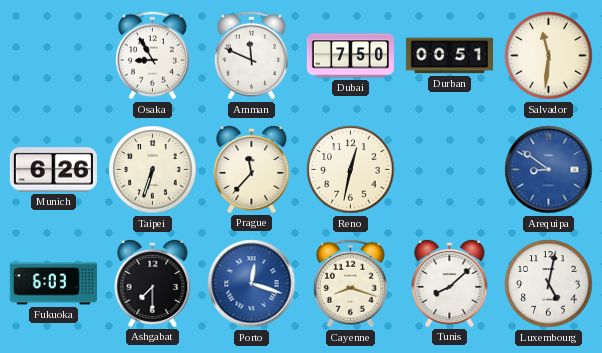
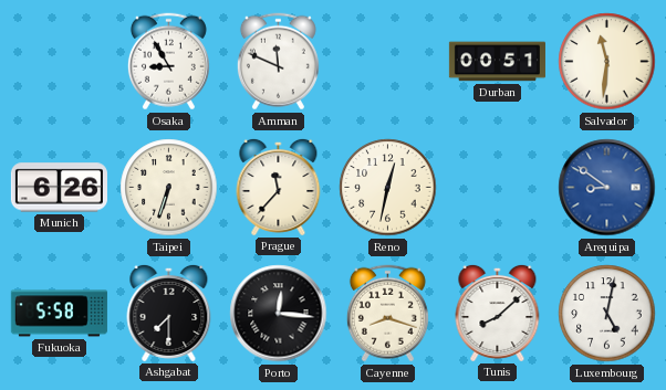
Dubai: 7:50 -> none (350, 56)
Fukuoka: 6:03 -> 5:58 (59, 314)
Porto: 12:18 -> 12:16 (279, 314)
Porto dial: blue -> black (279, 314)
